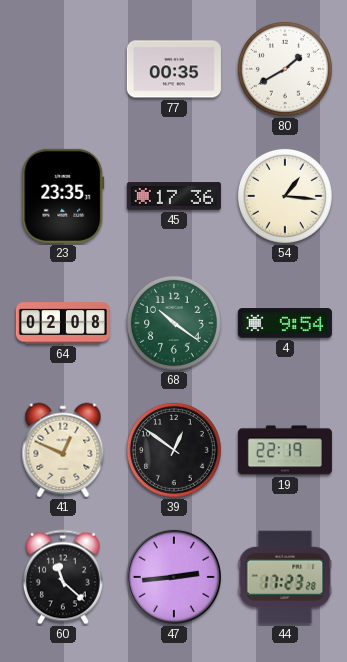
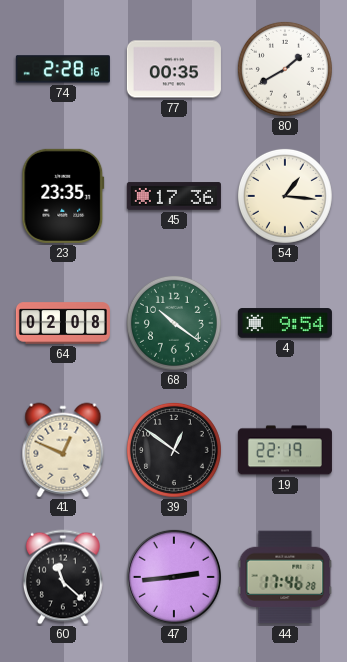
74: none -> 2:28 (63, 69)
44: 17:23 -> 17:46 (285, 577)
